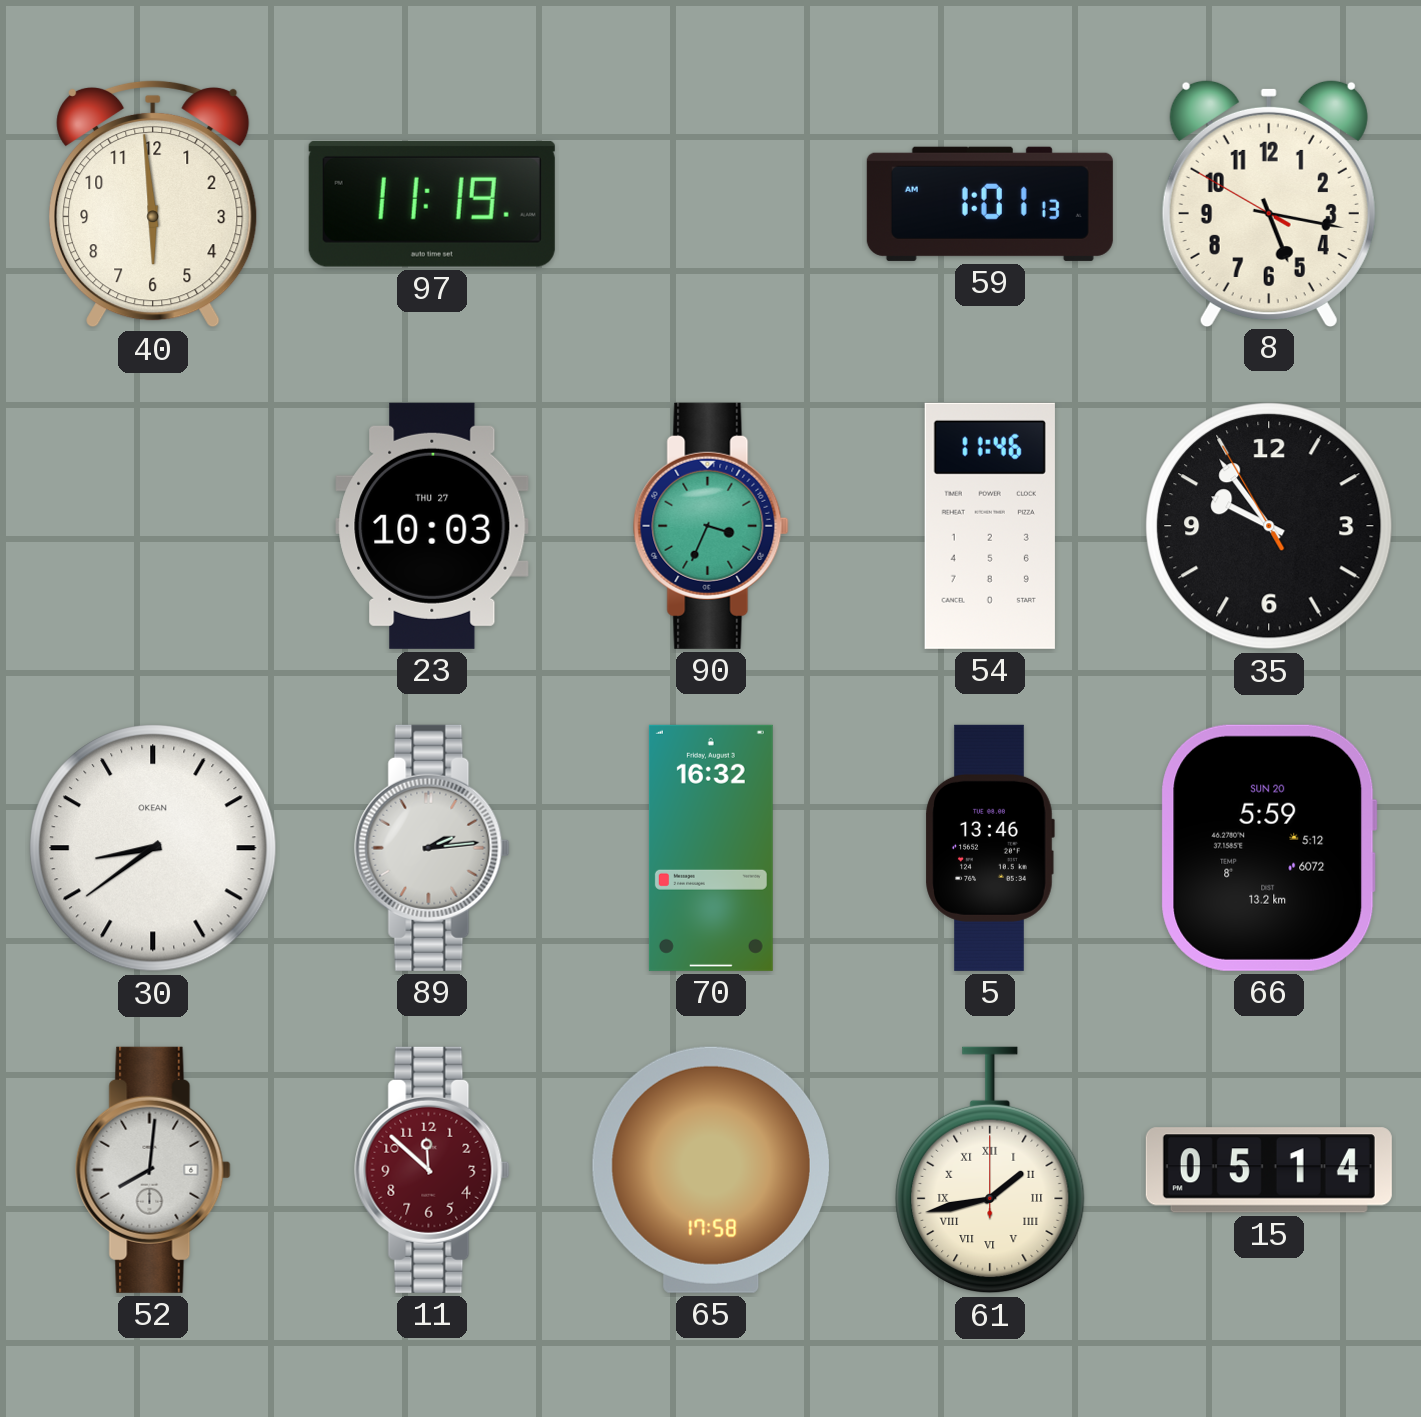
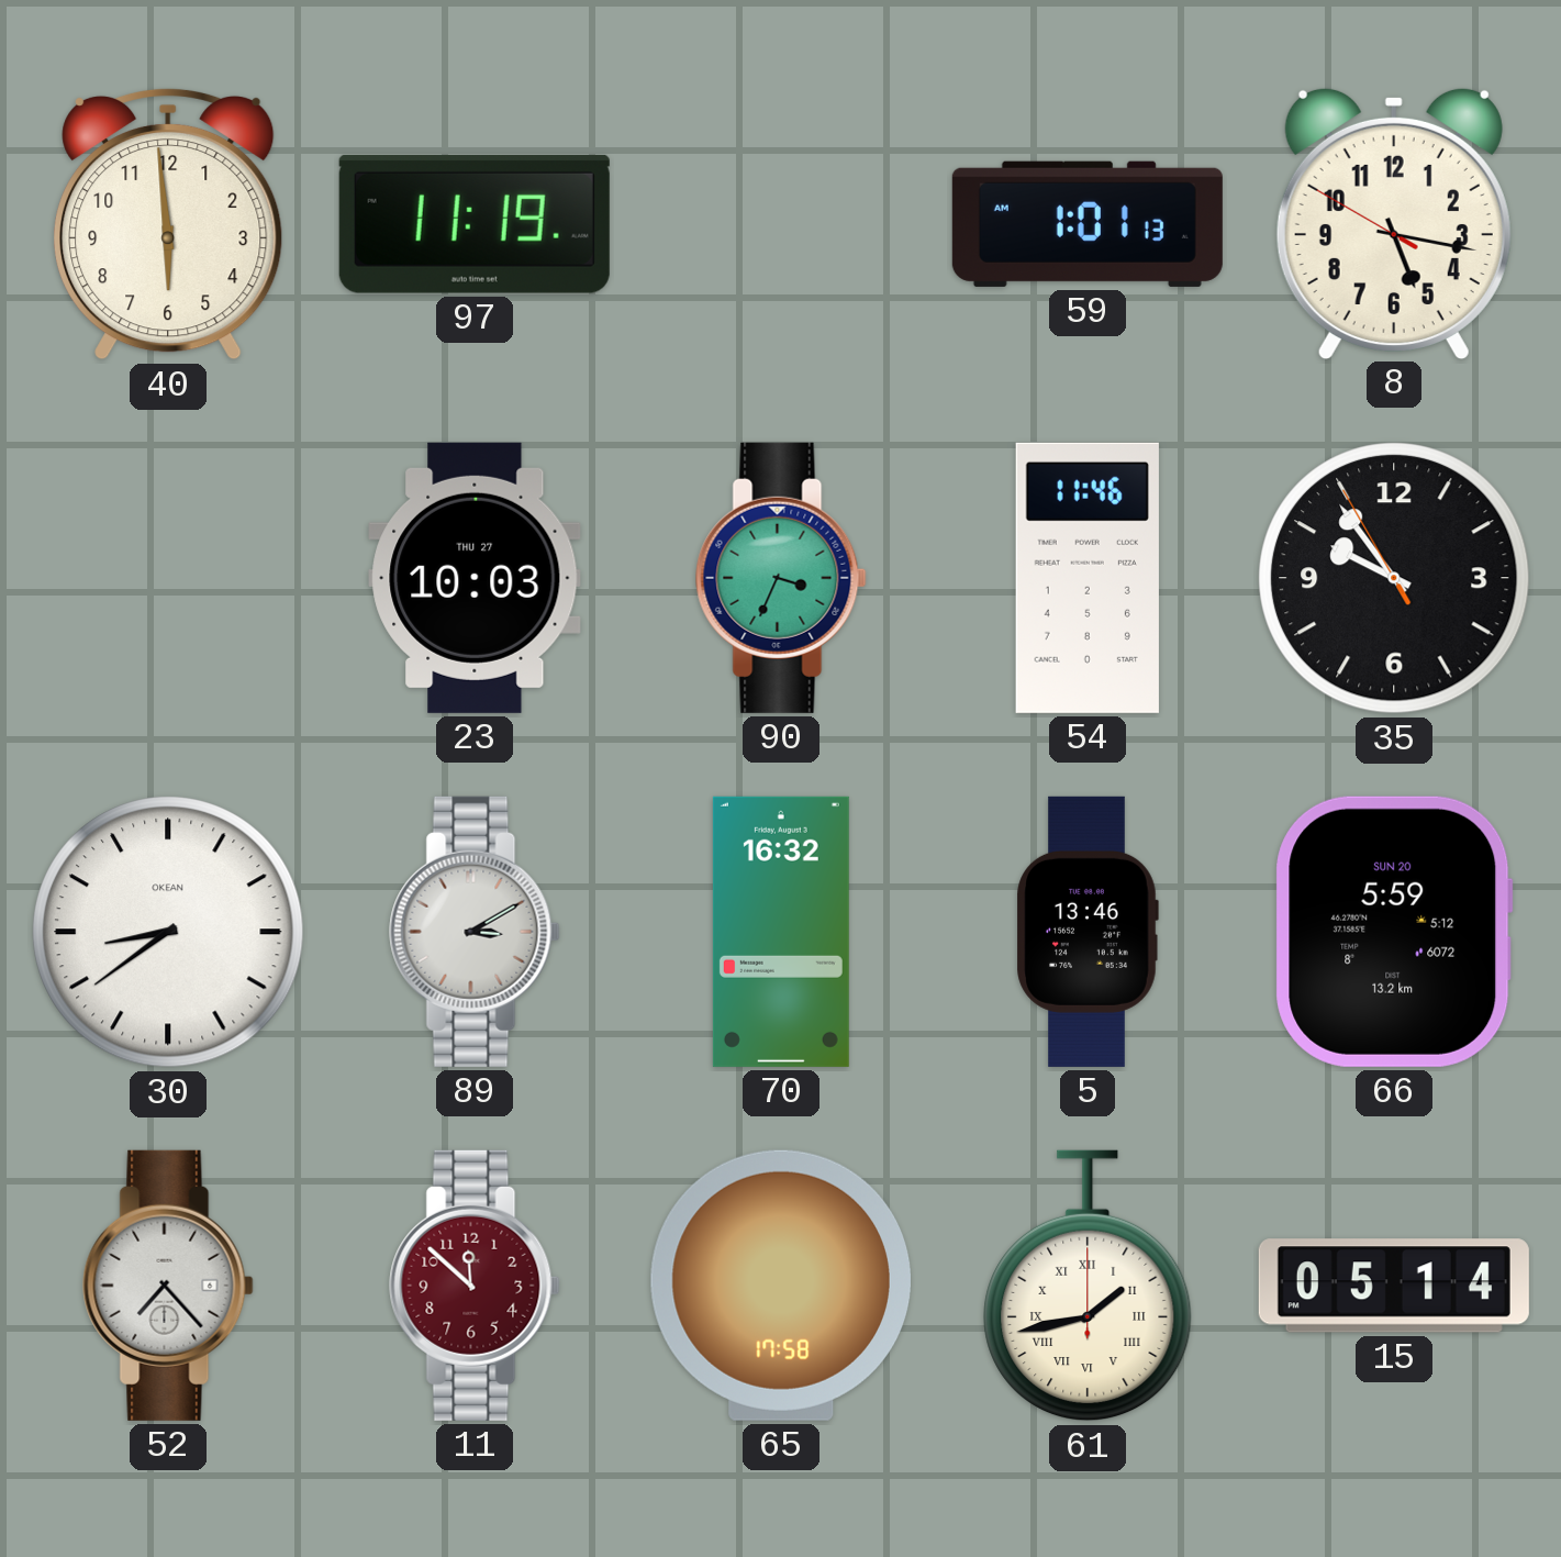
89: 2:14 -> 3:10 (475, 932)
52: 8:01 -> 7:23 (168, 1286)
